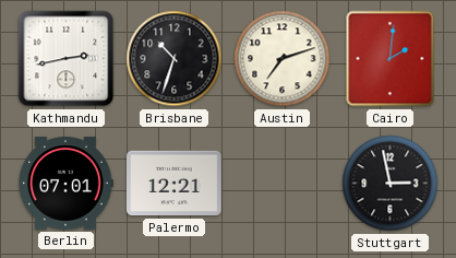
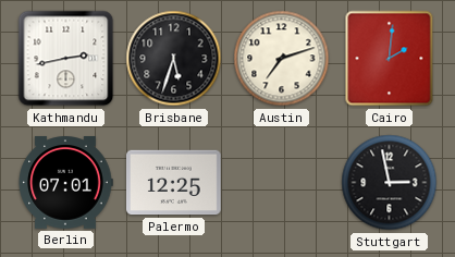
Brisbane: 10:33 -> 5:33 (174, 59)
Palermo: 12:21 -> 12:25 (174, 183)
